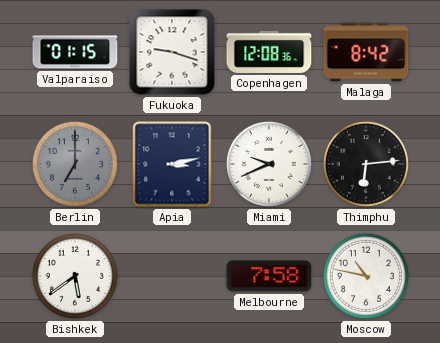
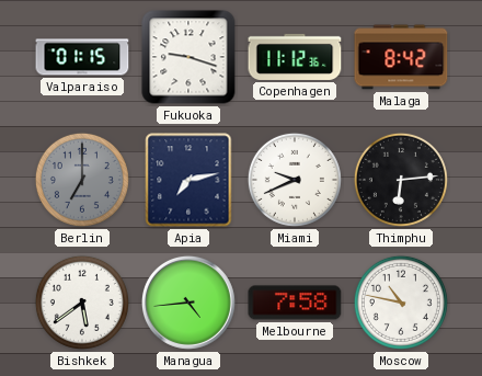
Copenhagen: 12:08 -> 11:12 (295, 57)
Apia: 3:13 -> 7:13 (188, 180)
Managua: none -> 4:44 (188, 303)
